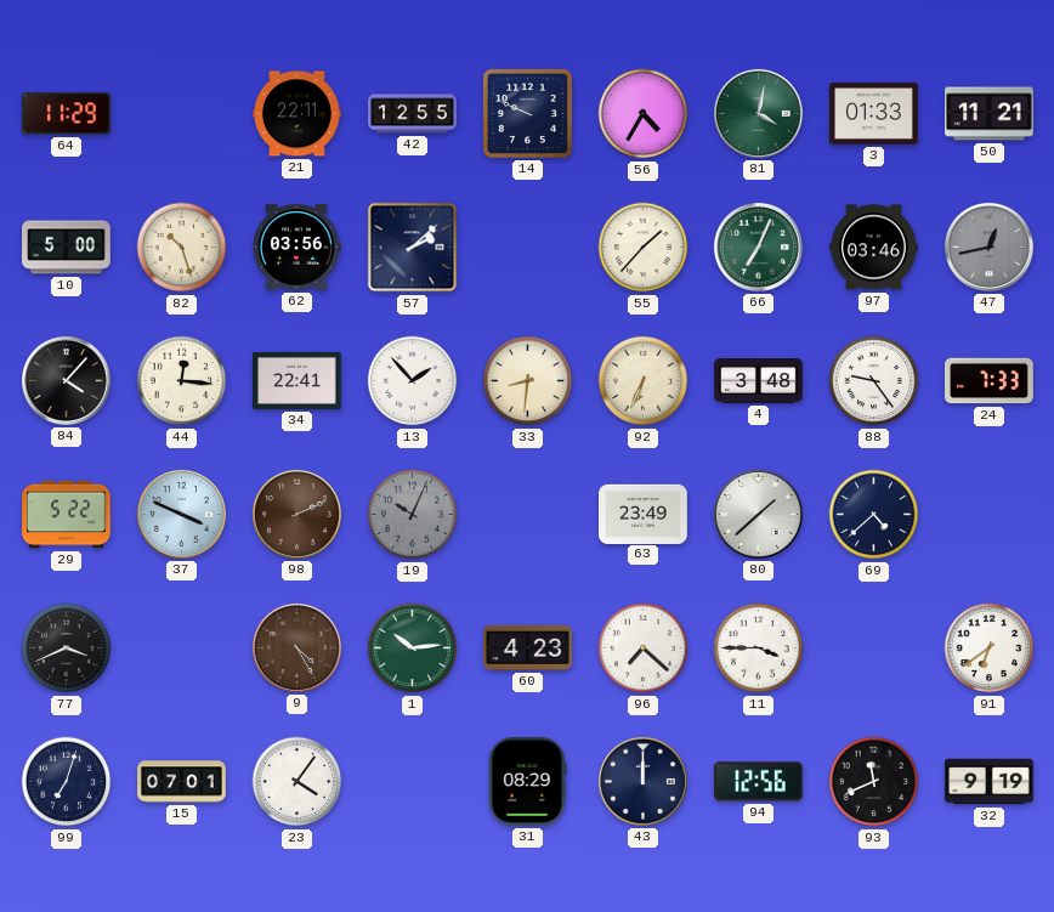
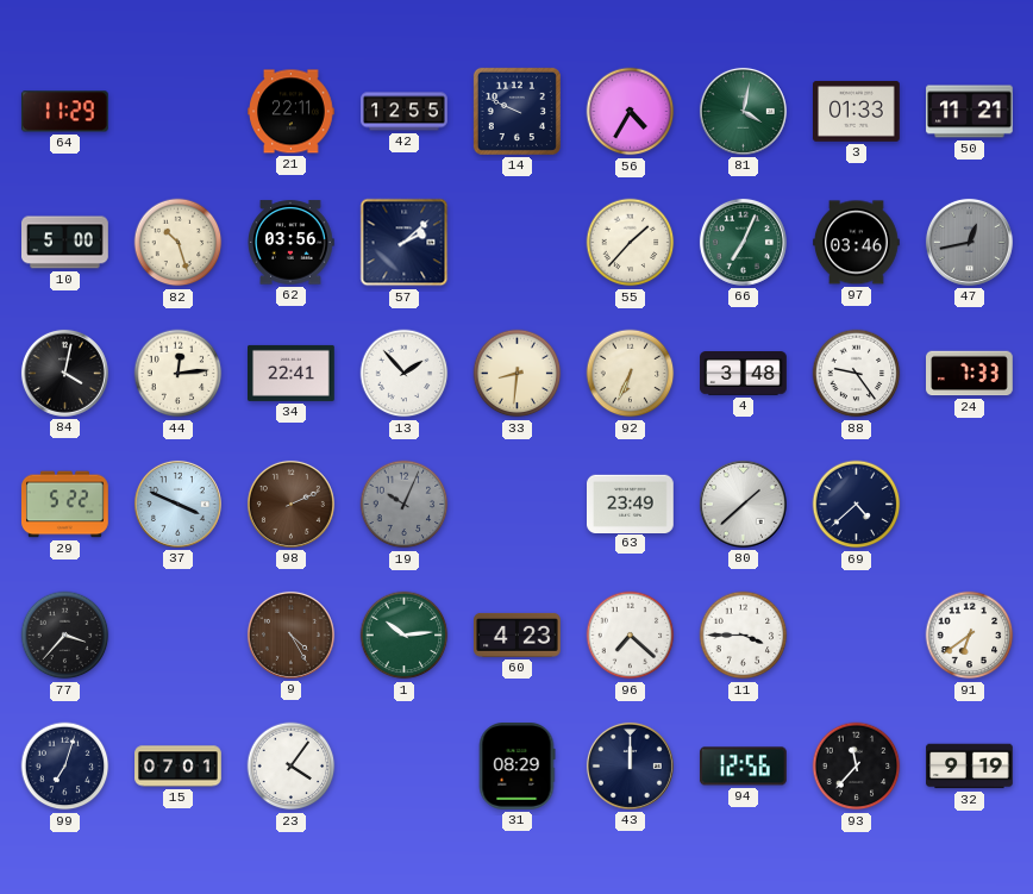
84: 4:07 -> 4:02 (64, 373)
44: 12:16 -> 12:14 (179, 374)
77: 3:41 -> 3:37 (65, 636)
93: 11:41 -> 11:37 (857, 767)
